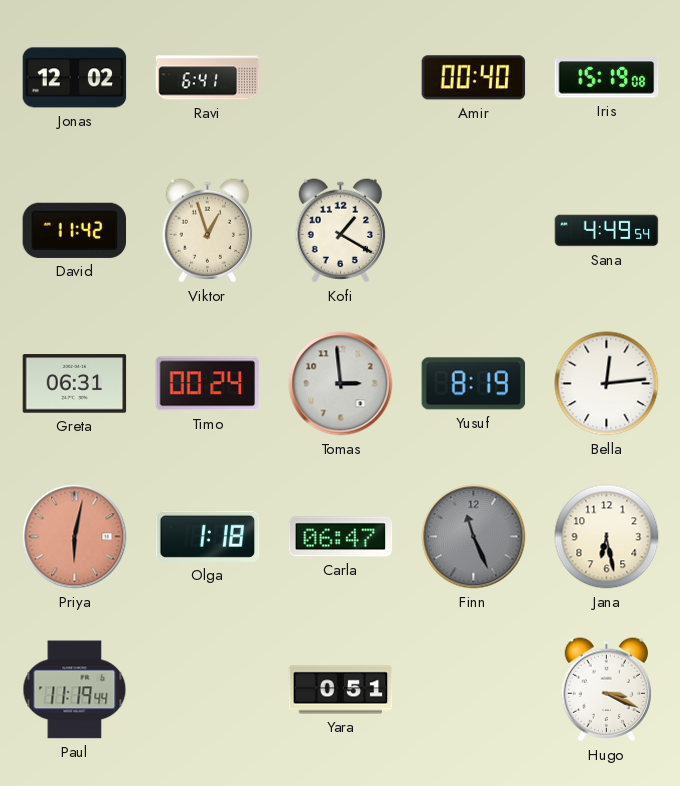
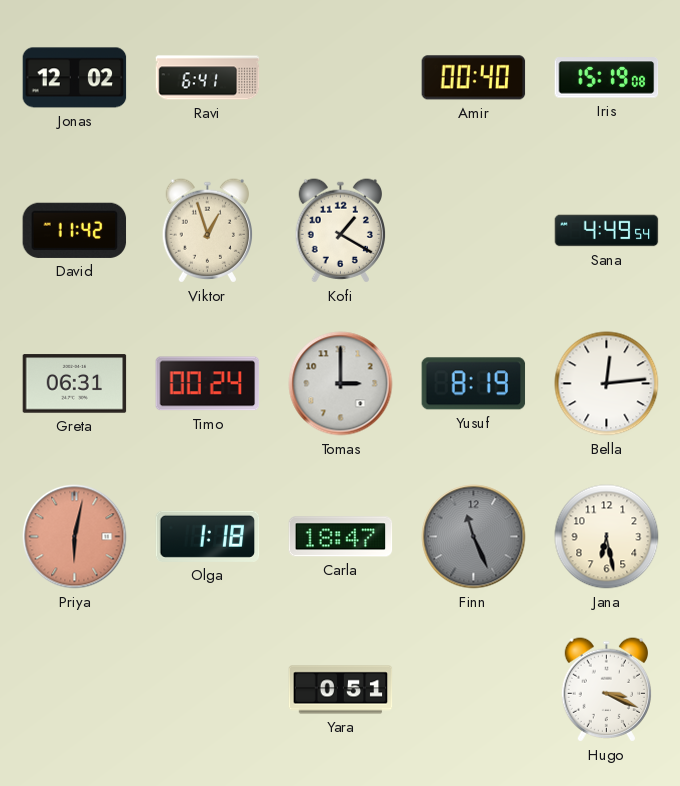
Tomas: 2:59 -> 3:00 (341, 384)
Carla: 06:47 -> 18:47 (341, 537)
Paul: 11:19 -> none (75, 690)
